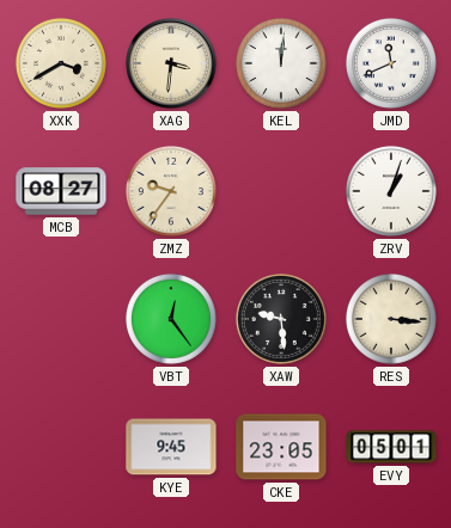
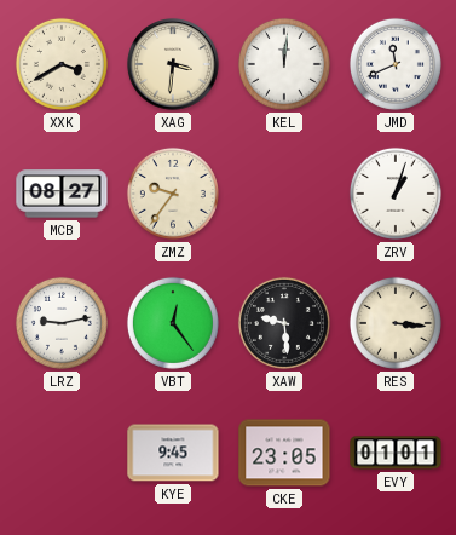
LRZ: none -> 9:13 (62, 323)
EVY: 05:01 -> 01:01 (396, 453)
